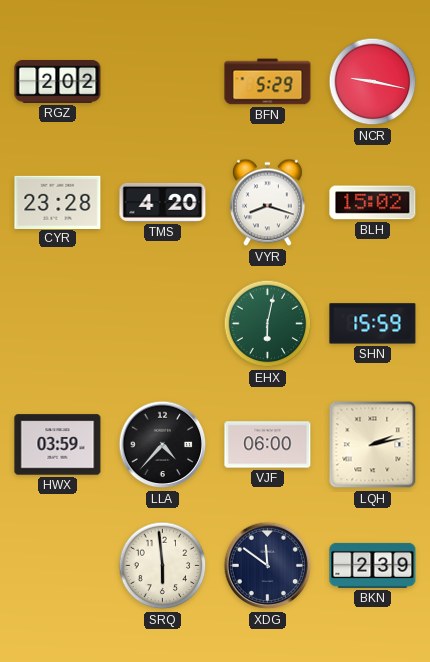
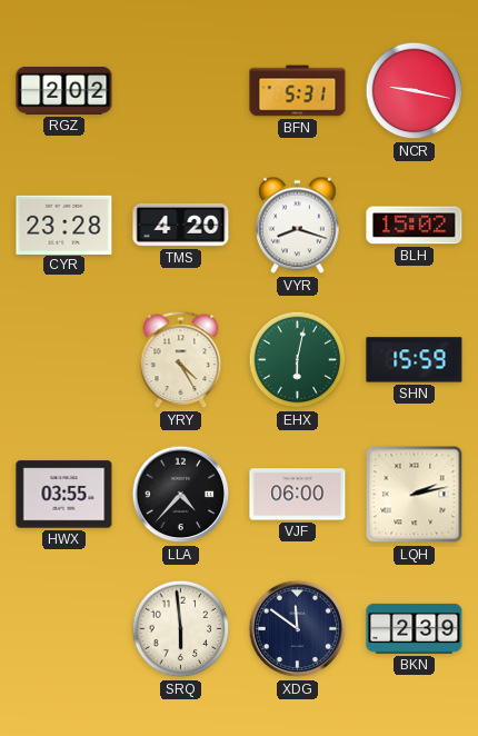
BFN: 5:29 -> 5:31 (298, 91)
YRY: none -> 4:25 (181, 360)
HWX: 03:59 -> 03:55 (64, 495)
